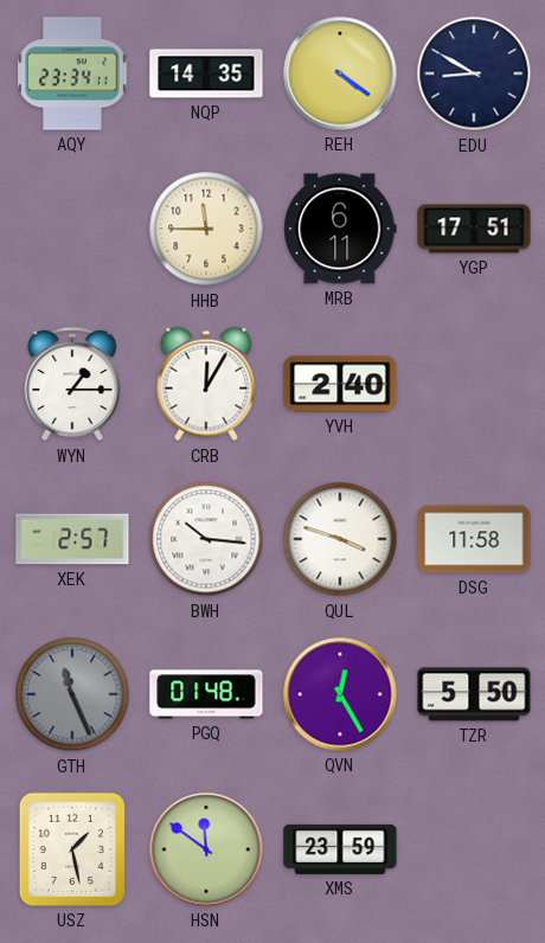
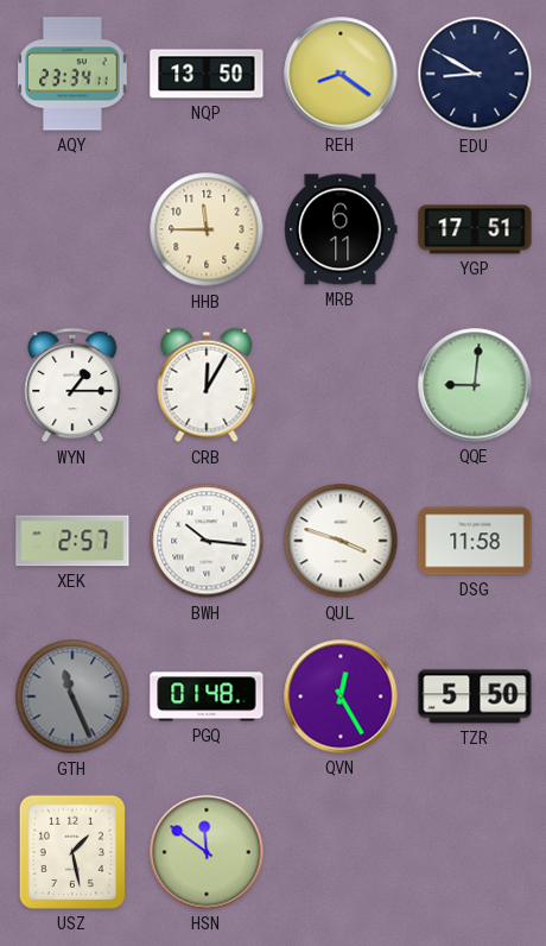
NQP: 14:35 -> 13:50 (207, 74)
REH: 4:21 -> 8:21 (341, 74)
YVH: 2:40 -> none (340, 384)
QQE: none -> 9:01 (475, 385)
XMS: 23:59 -> none (340, 849)
